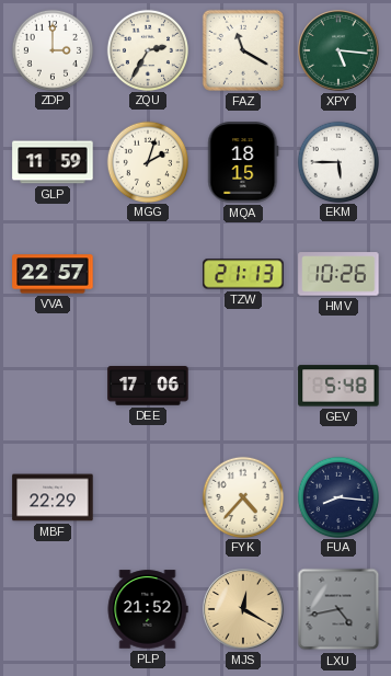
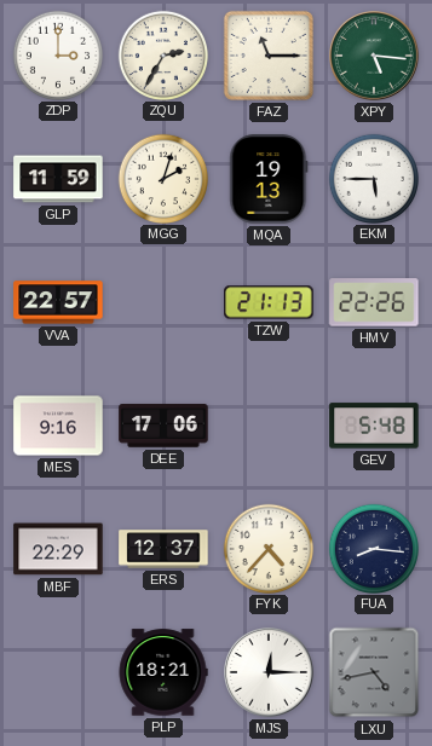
FAZ: 11:20 -> 11:15 (269, 56)
MQA: 18:15 -> 19:13 (269, 179)
HMV: 10:26 -> 22:26 (374, 302)
MES: none -> 9:16 (58, 426)
ERS: none -> 12:37 (163, 549)
PLP: 21:52 -> 18:21 (163, 672)
MJS: 12:20 -> 12:15 (270, 673)
MJS dial: champagne -> white (270, 673)
